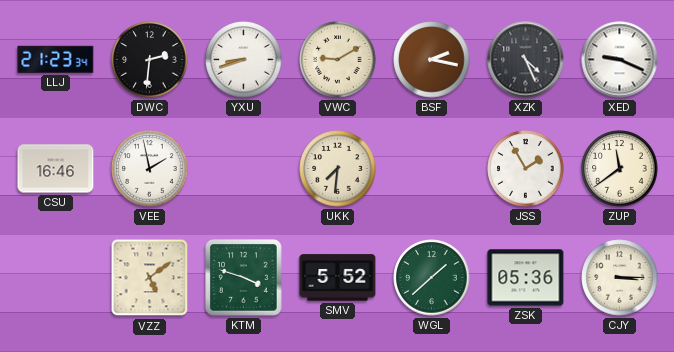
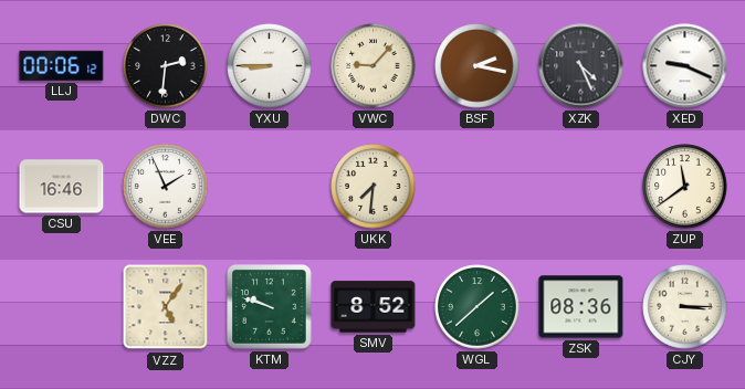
LLJ: 21:23 -> 00:06 (62, 65)
YXU: 8:42 -> 8:45 (270, 66)
VWC: 9:10 -> 9:07 (374, 66)
VEE: 1:58 -> 1:56 (166, 187)
JSS: 1:55 -> none (526, 169)
VZZ: 5:09 -> 5:06 (166, 307)
KTM: 3:48 -> 9:48 (270, 307)
SMV: 5:52 -> 8:52 (374, 307)
ZSK: 05:36 -> 08:36 (581, 307)
